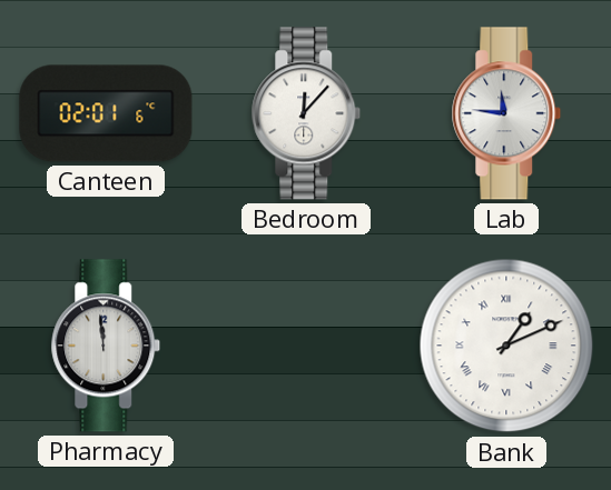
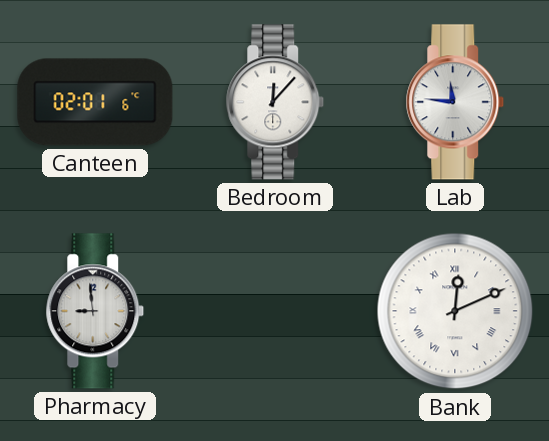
Pharmacy: 11:59 -> 8:59 (95, 311)
Bank: 1:11 -> 12:11 (455, 311)
